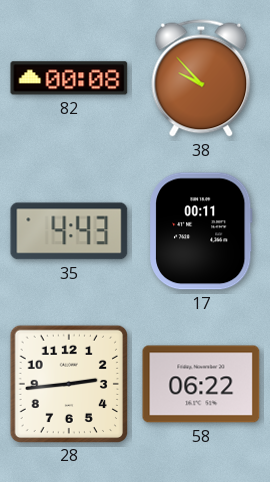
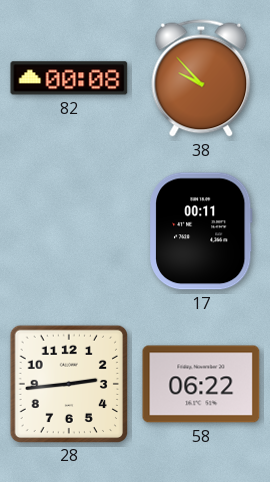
35: 4:43 -> none (69, 231)
